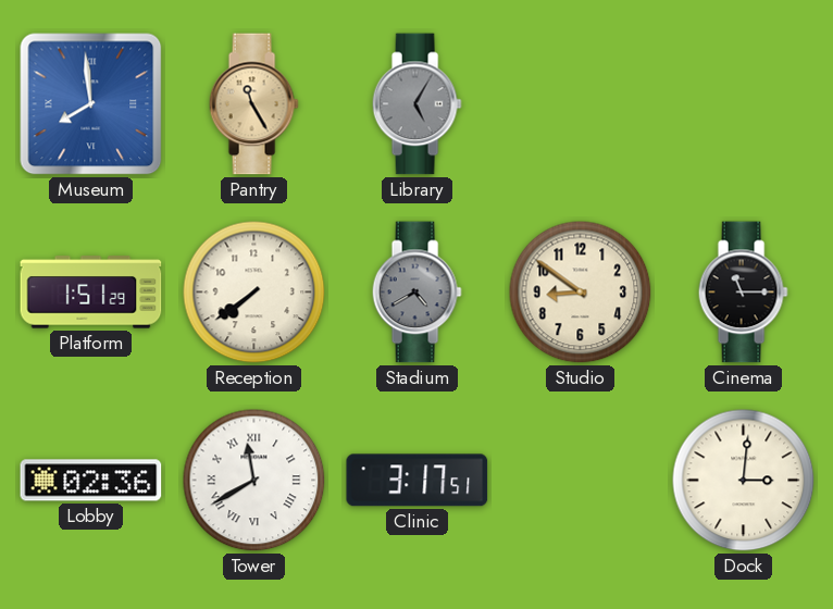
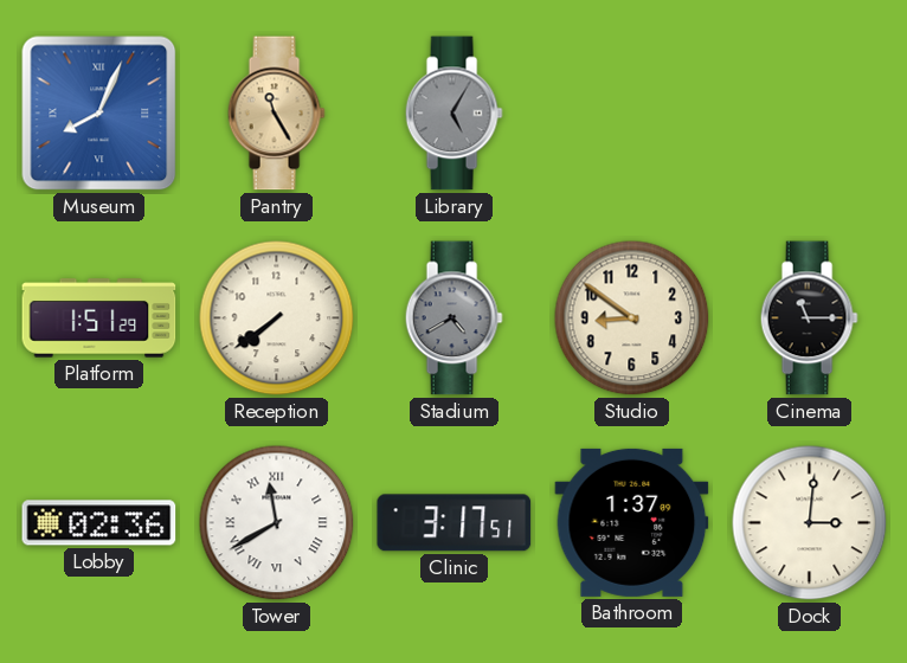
Museum: 7:59 -> 8:04 (99, 114)
Bathroom: none -> 1:37 (632, 522)
